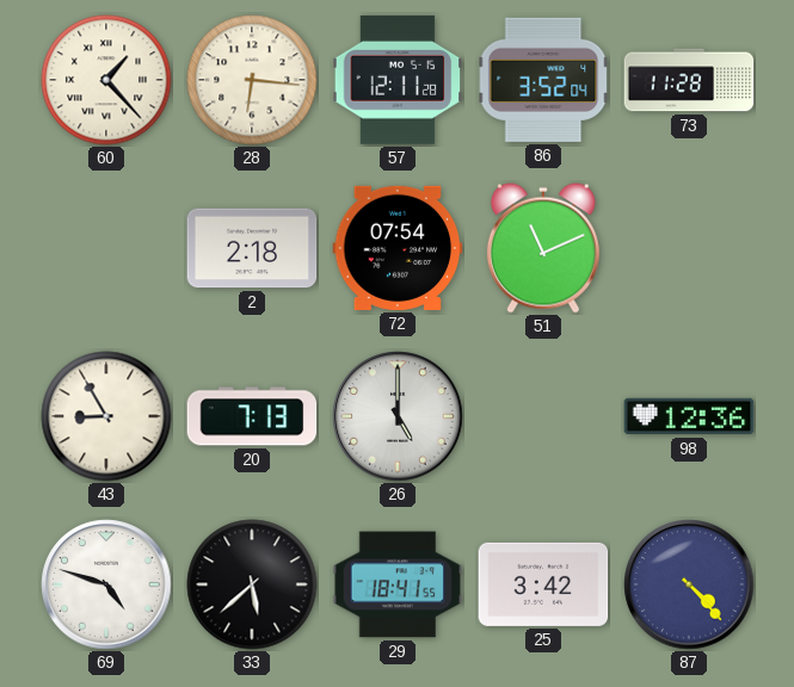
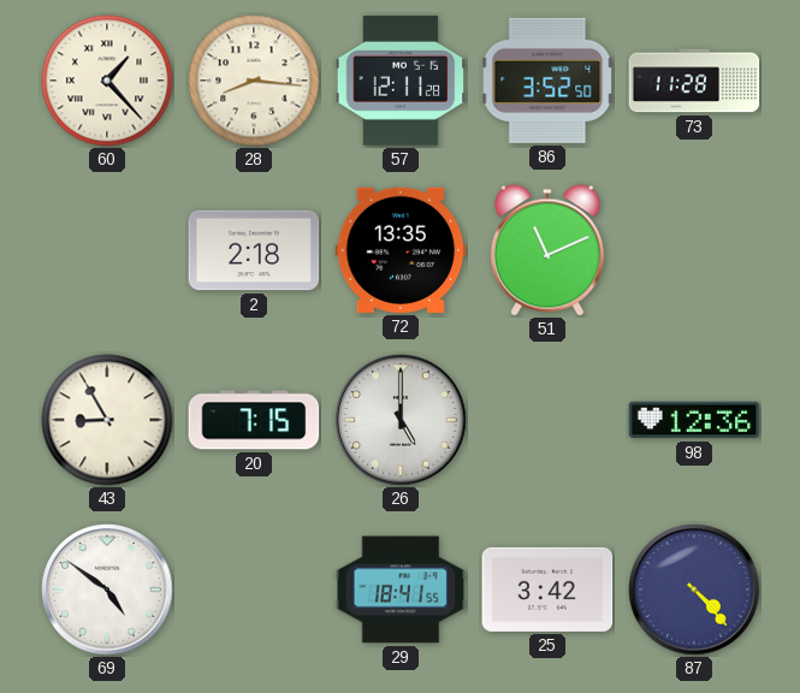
28: 6:16 -> 8:16 (254, 81)
86: 3:52:04 -> 3:52:50 (547, 81)
72: 07:54 -> 13:35 (401, 250)
20: 7:13 -> 7:15 (254, 420)
69: 4:48 -> 4:51 (107, 590)
33: 5:38 -> none (252, 584)
